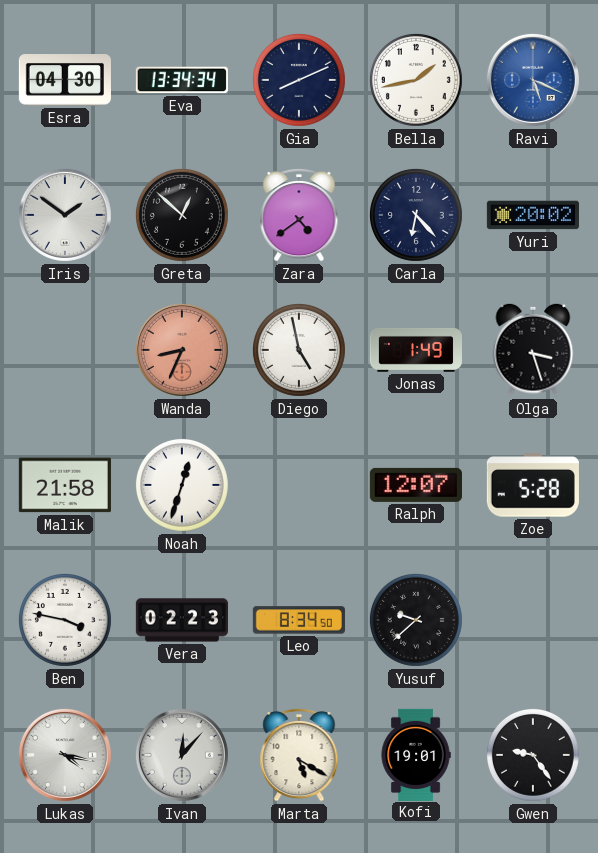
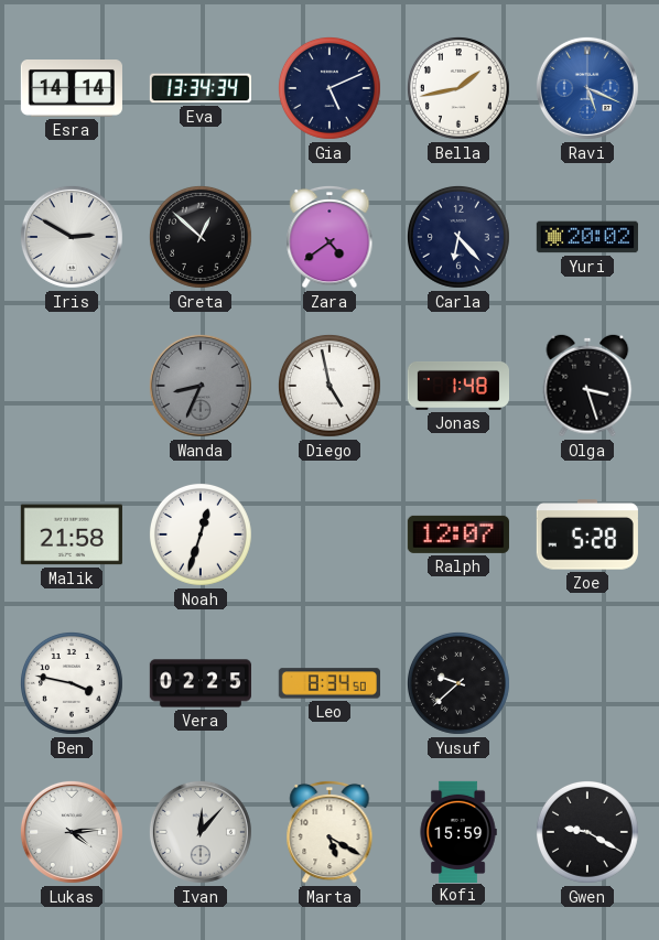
Esra: 04:30 -> 14:14 (72, 88)
Gia: 8:11 -> 5:11 (329, 88)
Iris: 1:51 -> 2:50 (72, 237)
Wanda dial: salmon -> grey (201, 386)
Jonas: 1:49 -> 1:48 (457, 386)
Vera: 02:23 -> 02:25 (199, 683)
Lukas: 4:17 -> 4:14 (72, 832)
Kofi: 19:01 -> 15:59 (458, 831)
Gwen: 9:24 -> 9:20 (587, 832)
